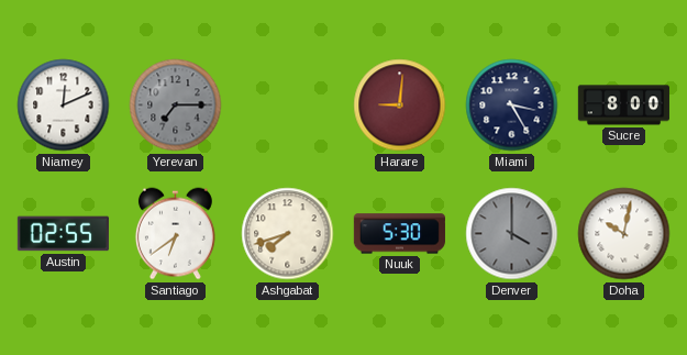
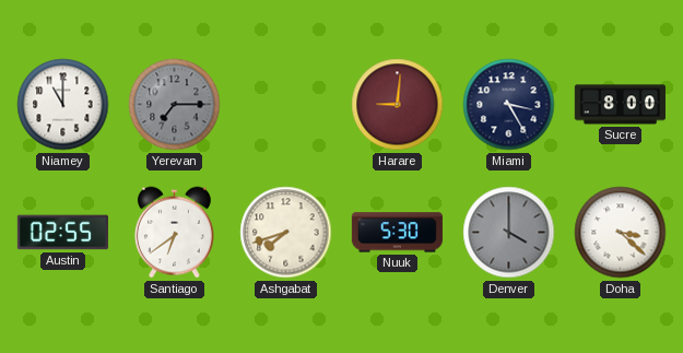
Niamey: 12:11 -> 11:00 (63, 105)
Doha: 10:02 -> 3:22 (621, 233)
